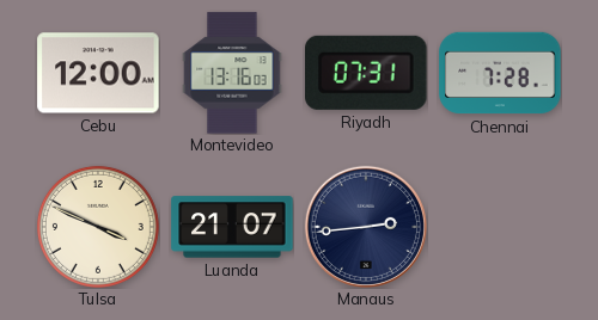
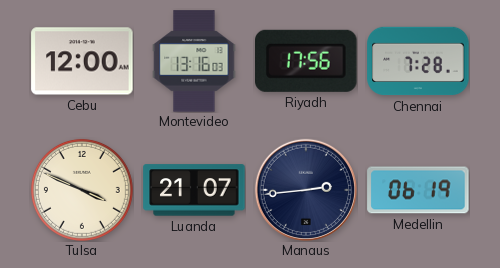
Riyadh: 07:31 -> 17:56 (307, 61)
Medellin: none -> 06:19 (418, 190)
